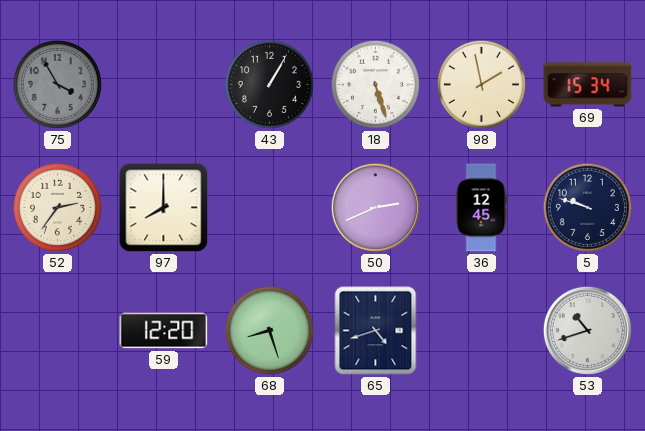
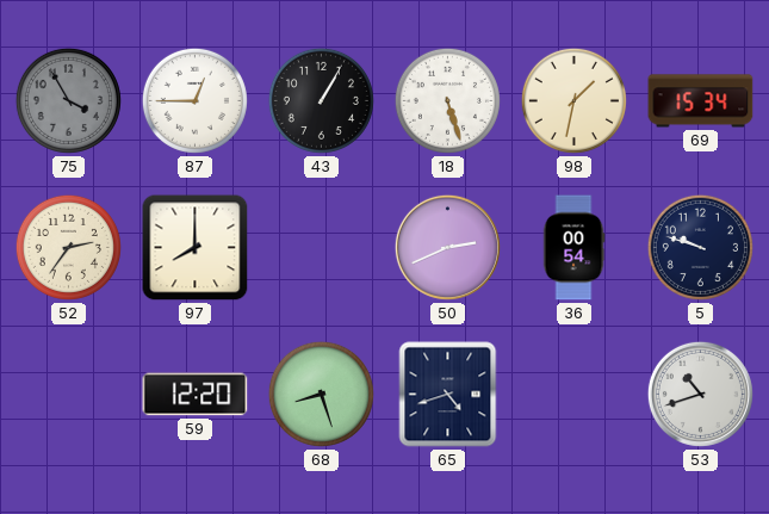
87: none -> 12:45 (194, 100)
98: 1:58 -> 1:32 (573, 100)
36: 12:45 -> 00:54 (573, 248)
